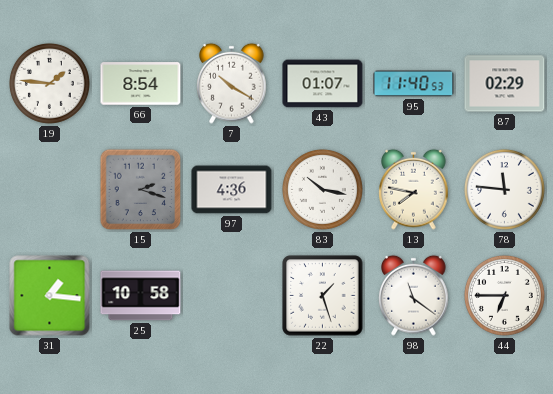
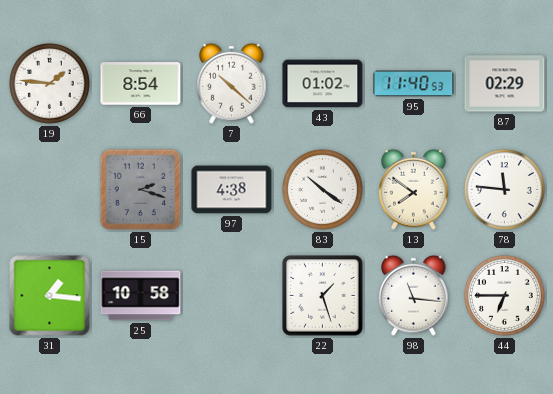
7: 10:20 -> 10:22 (232, 83)
43: 01:07 -> 01:02 (323, 84)
97: 4:36 -> 4:38 (232, 190)
83: 10:17 -> 10:21 (322, 189)
13: 7:47 -> 7:51 (414, 189)
98: 11:21 -> 11:16 (414, 295)
